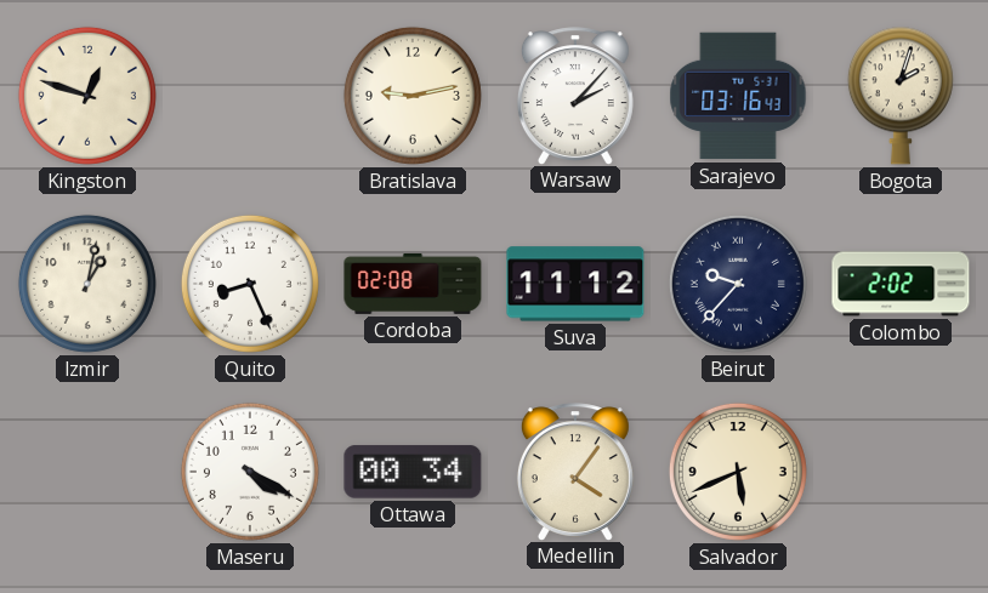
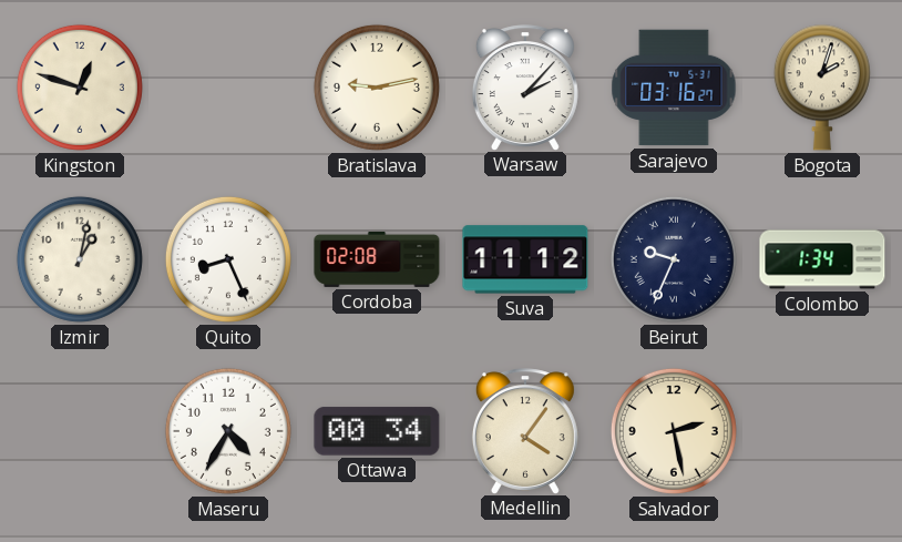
Sarajevo: 03:16:43 -> 03:16:27 (674, 88)
Beirut: 9:37 -> 9:34 (674, 259)
Colombo: 2:02 -> 1:34 (822, 259)
Maseru: 4:20 -> 4:35 (228, 431)
Salvador: 5:41 -> 2:28 (674, 431)
